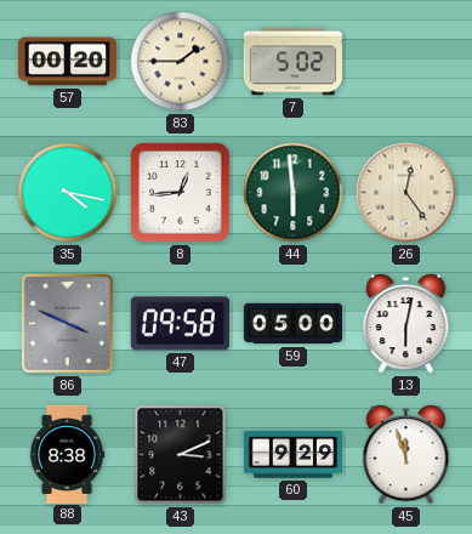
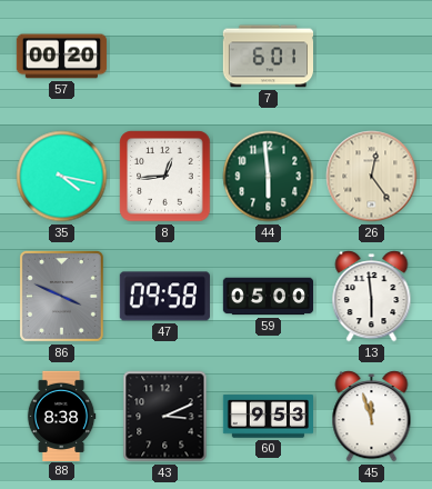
83: 1:45 -> none (181, 62)
7: 5:02 -> 6:01 (268, 57)
13: 6:02 -> 5:59 (372, 297)
60: 9:29 -> 9:53 (269, 417)
